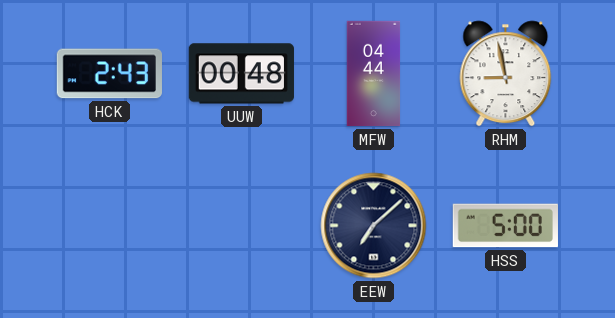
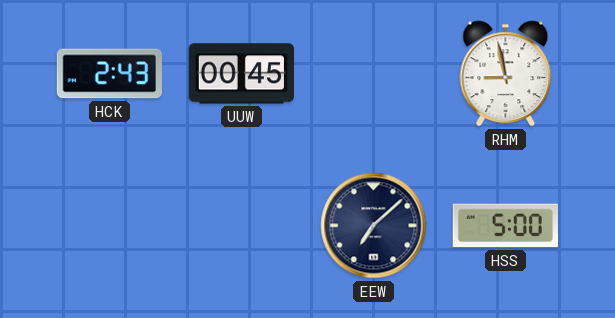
UUW: 00:48 -> 00:45 (241, 74)
MFW: 04:44 -> none (374, 74)
